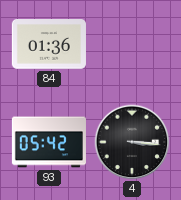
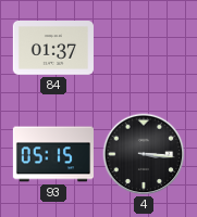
84: 01:36 -> 01:37 (53, 49)
93: 05:42 -> 05:15 (53, 154)
